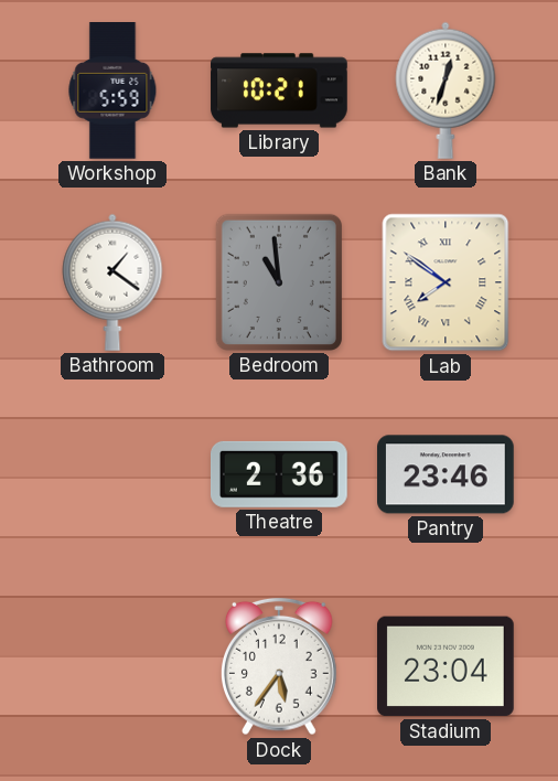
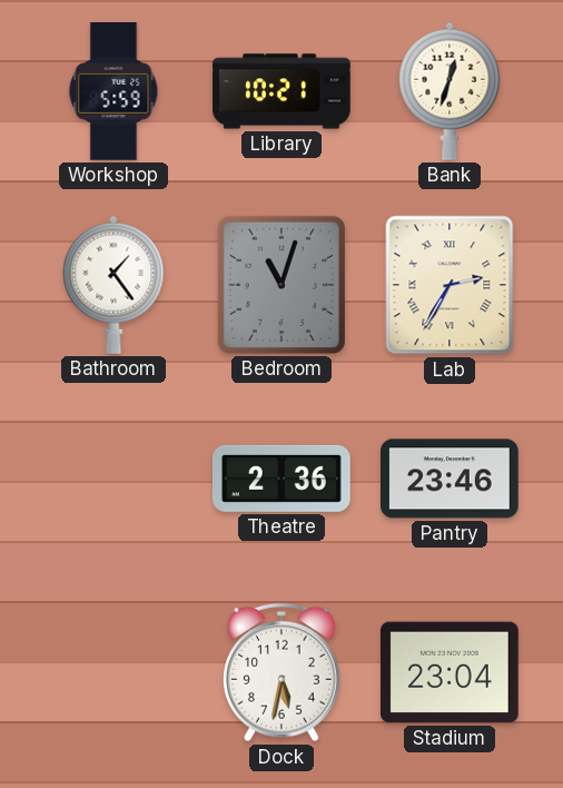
Bathroom: 1:21 -> 1:24 (113, 285)
Bedroom: 10:59 -> 11:03 (281, 285)
Lab: 7:51 -> 2:35 (450, 285)
Dock: 5:36 -> 5:32 (283, 672)
